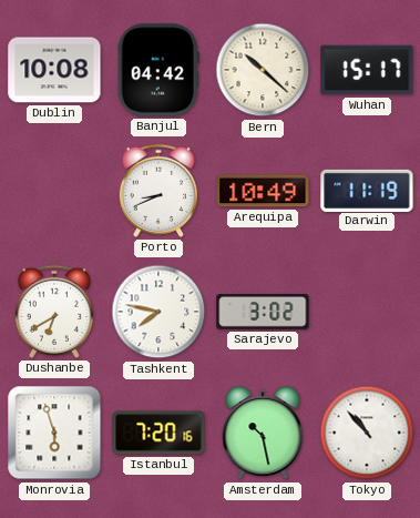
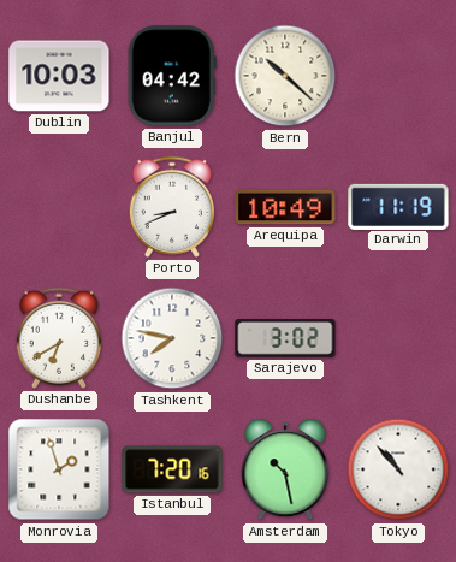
Dublin: 10:08 -> 10:03 (59, 76)
Wuhan: 15:17 -> none (367, 70)
Monrovia: 5:57 -> 1:57 (59, 469)
